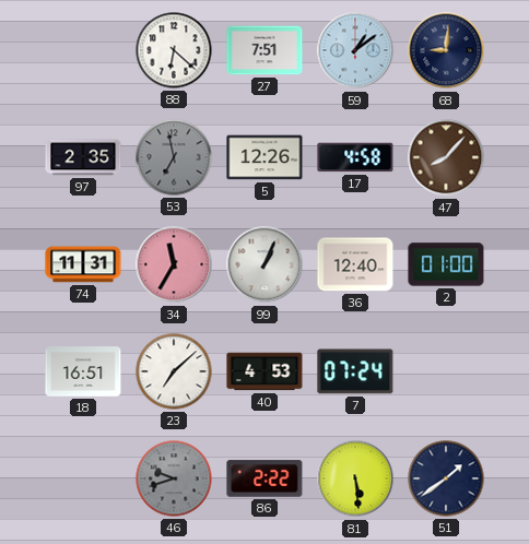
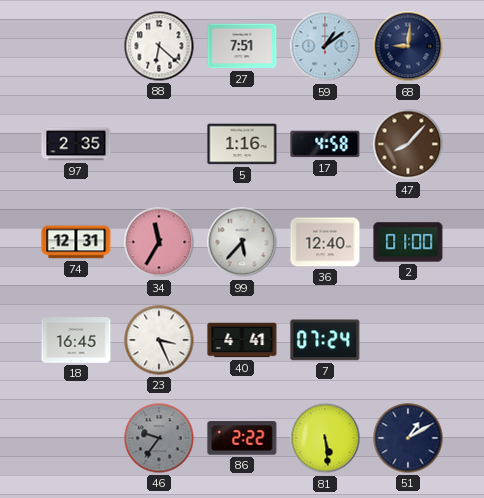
53: 6:58 -> none (174, 157)
5: 12:26 -> 1:16 (242, 144)
74: 11:31 -> 12:31 (76, 242)
99: 1:04 -> 5:37 (242, 242)
18: 16:51 -> 16:45 (76, 340)
23: 7:08 -> 3:26 (159, 340)
40: 4:53 -> 4:41 (242, 340)
46: 9:42 -> 9:36 (159, 438)
51: 1:39 -> 1:10 (408, 438)
